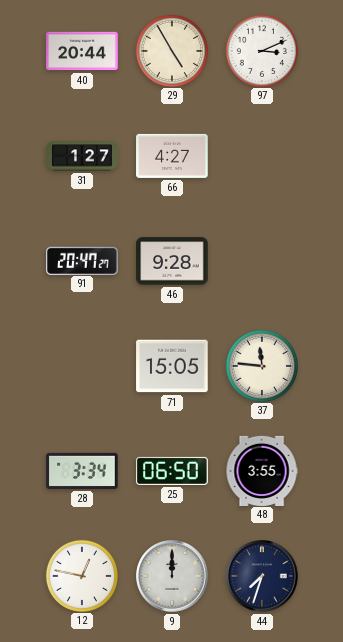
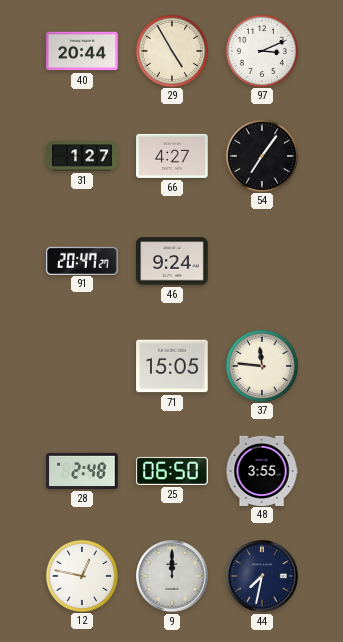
54: none -> 7:06 (261, 155)
46: 9:28 -> 9:24 (172, 261)
28: 3:34 -> 2:48 (82, 471)
44: 7:33 -> 7:32 (262, 576)
